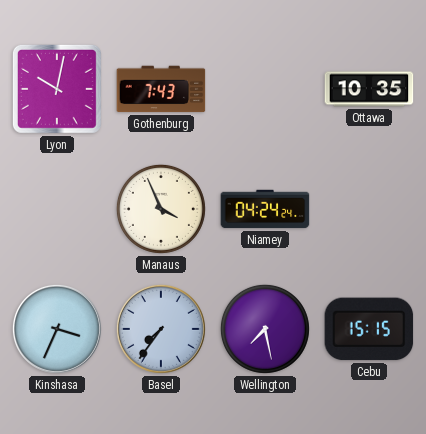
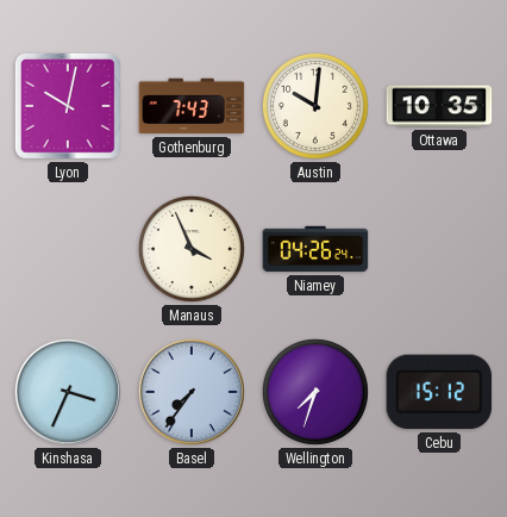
Austin: none -> 10:01 (315, 106)
Niamey: 04:24 -> 04:26 (315, 249)
Wellington: 7:28 -> 7:33 (315, 392)
Cebu: 15:15 -> 15:12 (439, 392)
